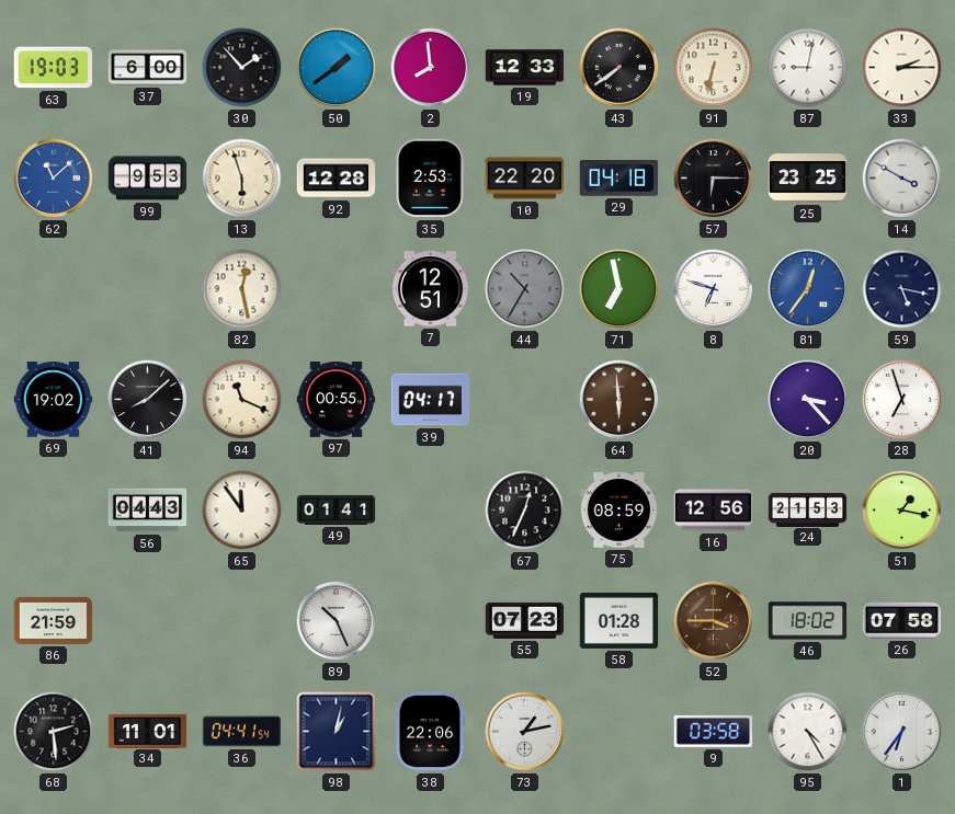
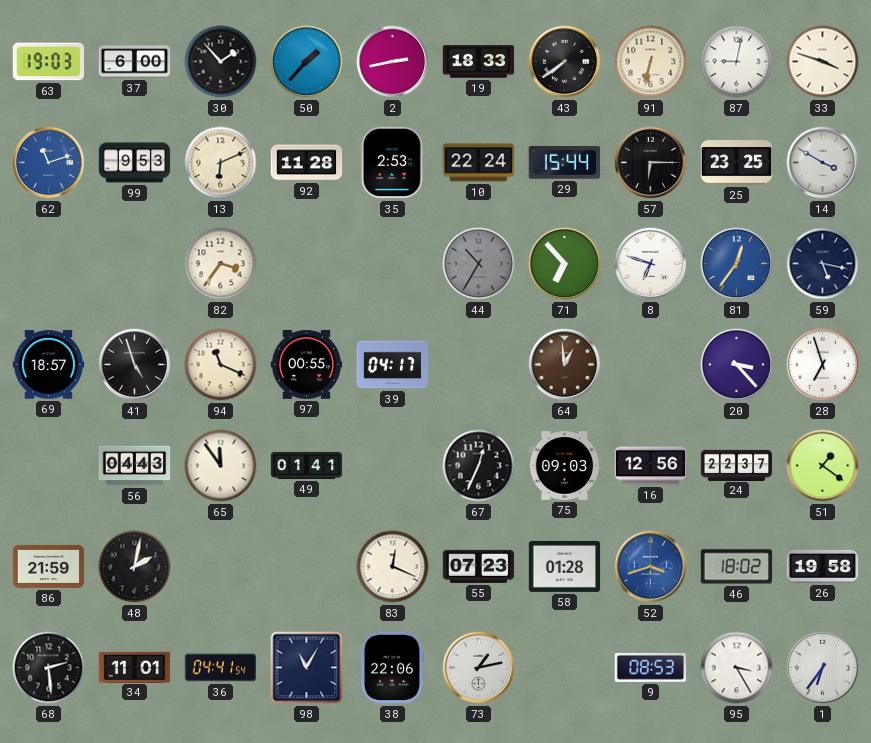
50: 1:39 -> 1:37 (307, 62)
2: 7:59 -> 2:43 (393, 62)
19: 12:33 -> 18:33 (479, 62)
33: 2:15 -> 3:48 (823, 62)
62: 11:08 -> 11:12 (49, 163)
13: 5:57 -> 6:11 (221, 163)
92: 12:28 -> 11:28 (307, 163)
10: 22:20 -> 22:24 (479, 163)
29: 04:18 -> 15:44 (565, 163)
82: 12:28 -> 3:36 (221, 264)
7: 12:51 -> none (431, 289)
71: 6:58 -> 6:53 (565, 264)
69: 19:02 -> 18:57 (49, 365)
41: 8:08 -> 4:57 (135, 365)
64: 5:59 -> 12:59 (565, 365)
75: 08:59 -> 09:03 (565, 466)
24: 21:53 -> 22:37 (737, 465)
51: 1:17 -> 1:21 (823, 466)
48: none -> 2:02 (135, 567)
89: 10:26 -> none (337, 621)
83: none -> 12:19 (393, 567)
52: 3:45 -> 3:42 (651, 567)
52 dial: brown -> blue (651, 567)
26: 07:58 -> 19:58 (823, 566)
98: 1:02 -> 11:05 (307, 668)
9: 03:58 -> 08:53 (651, 667)
95: 4:25 -> 3:25 (737, 668)
